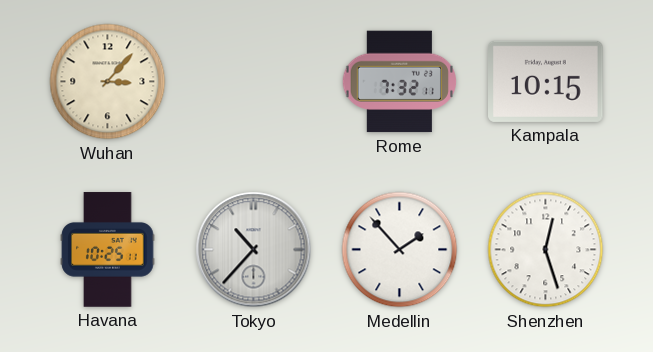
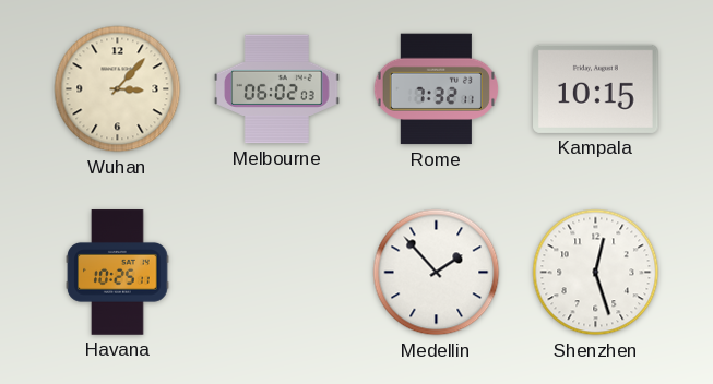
Melbourne: none -> 06:02 (277, 89)
Tokyo: 10:37 -> none (254, 250)
